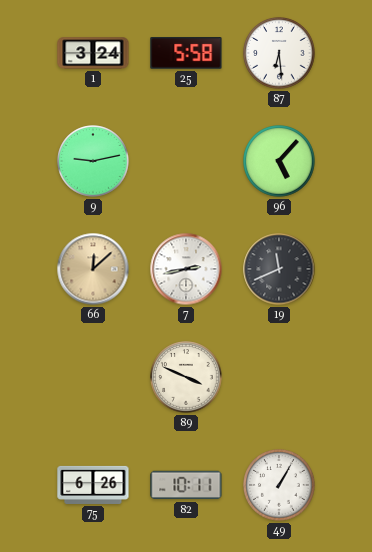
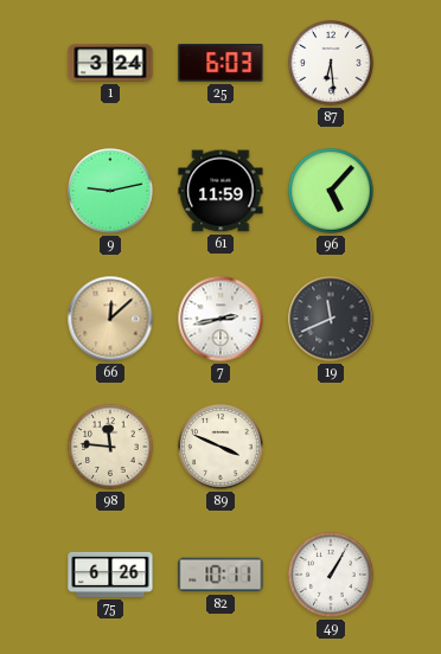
25: 5:58 -> 6:03 (220, 63)
61: none -> 11:59 (220, 191)
98: none -> 11:46 (110, 447)
